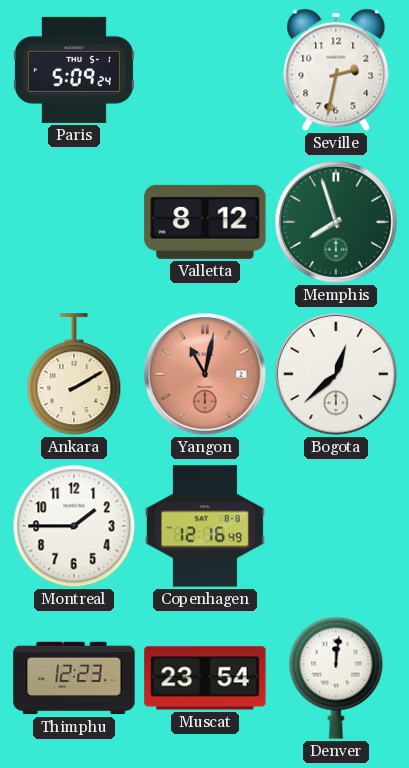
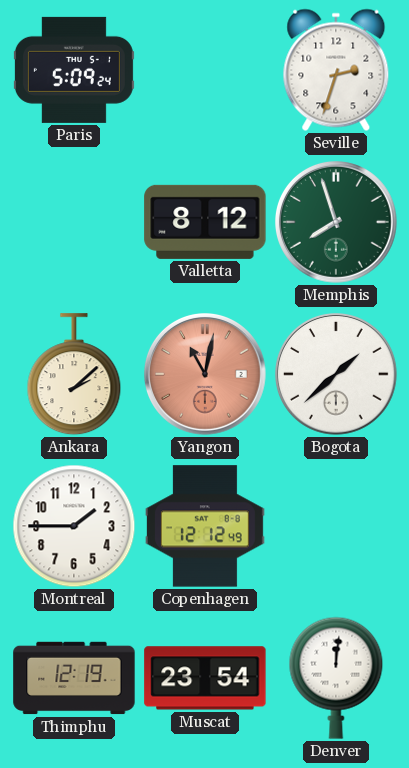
Seville: 2:32 -> 2:33 (336, 70)
Ankara: 2:10 -> 2:08 (74, 375)
Bogota: 12:38 -> 1:38 (337, 375)
Copenhagen: 12:16 -> 12:12 (205, 526)
Thimphu: 12:23 -> 12:19 (74, 678)
